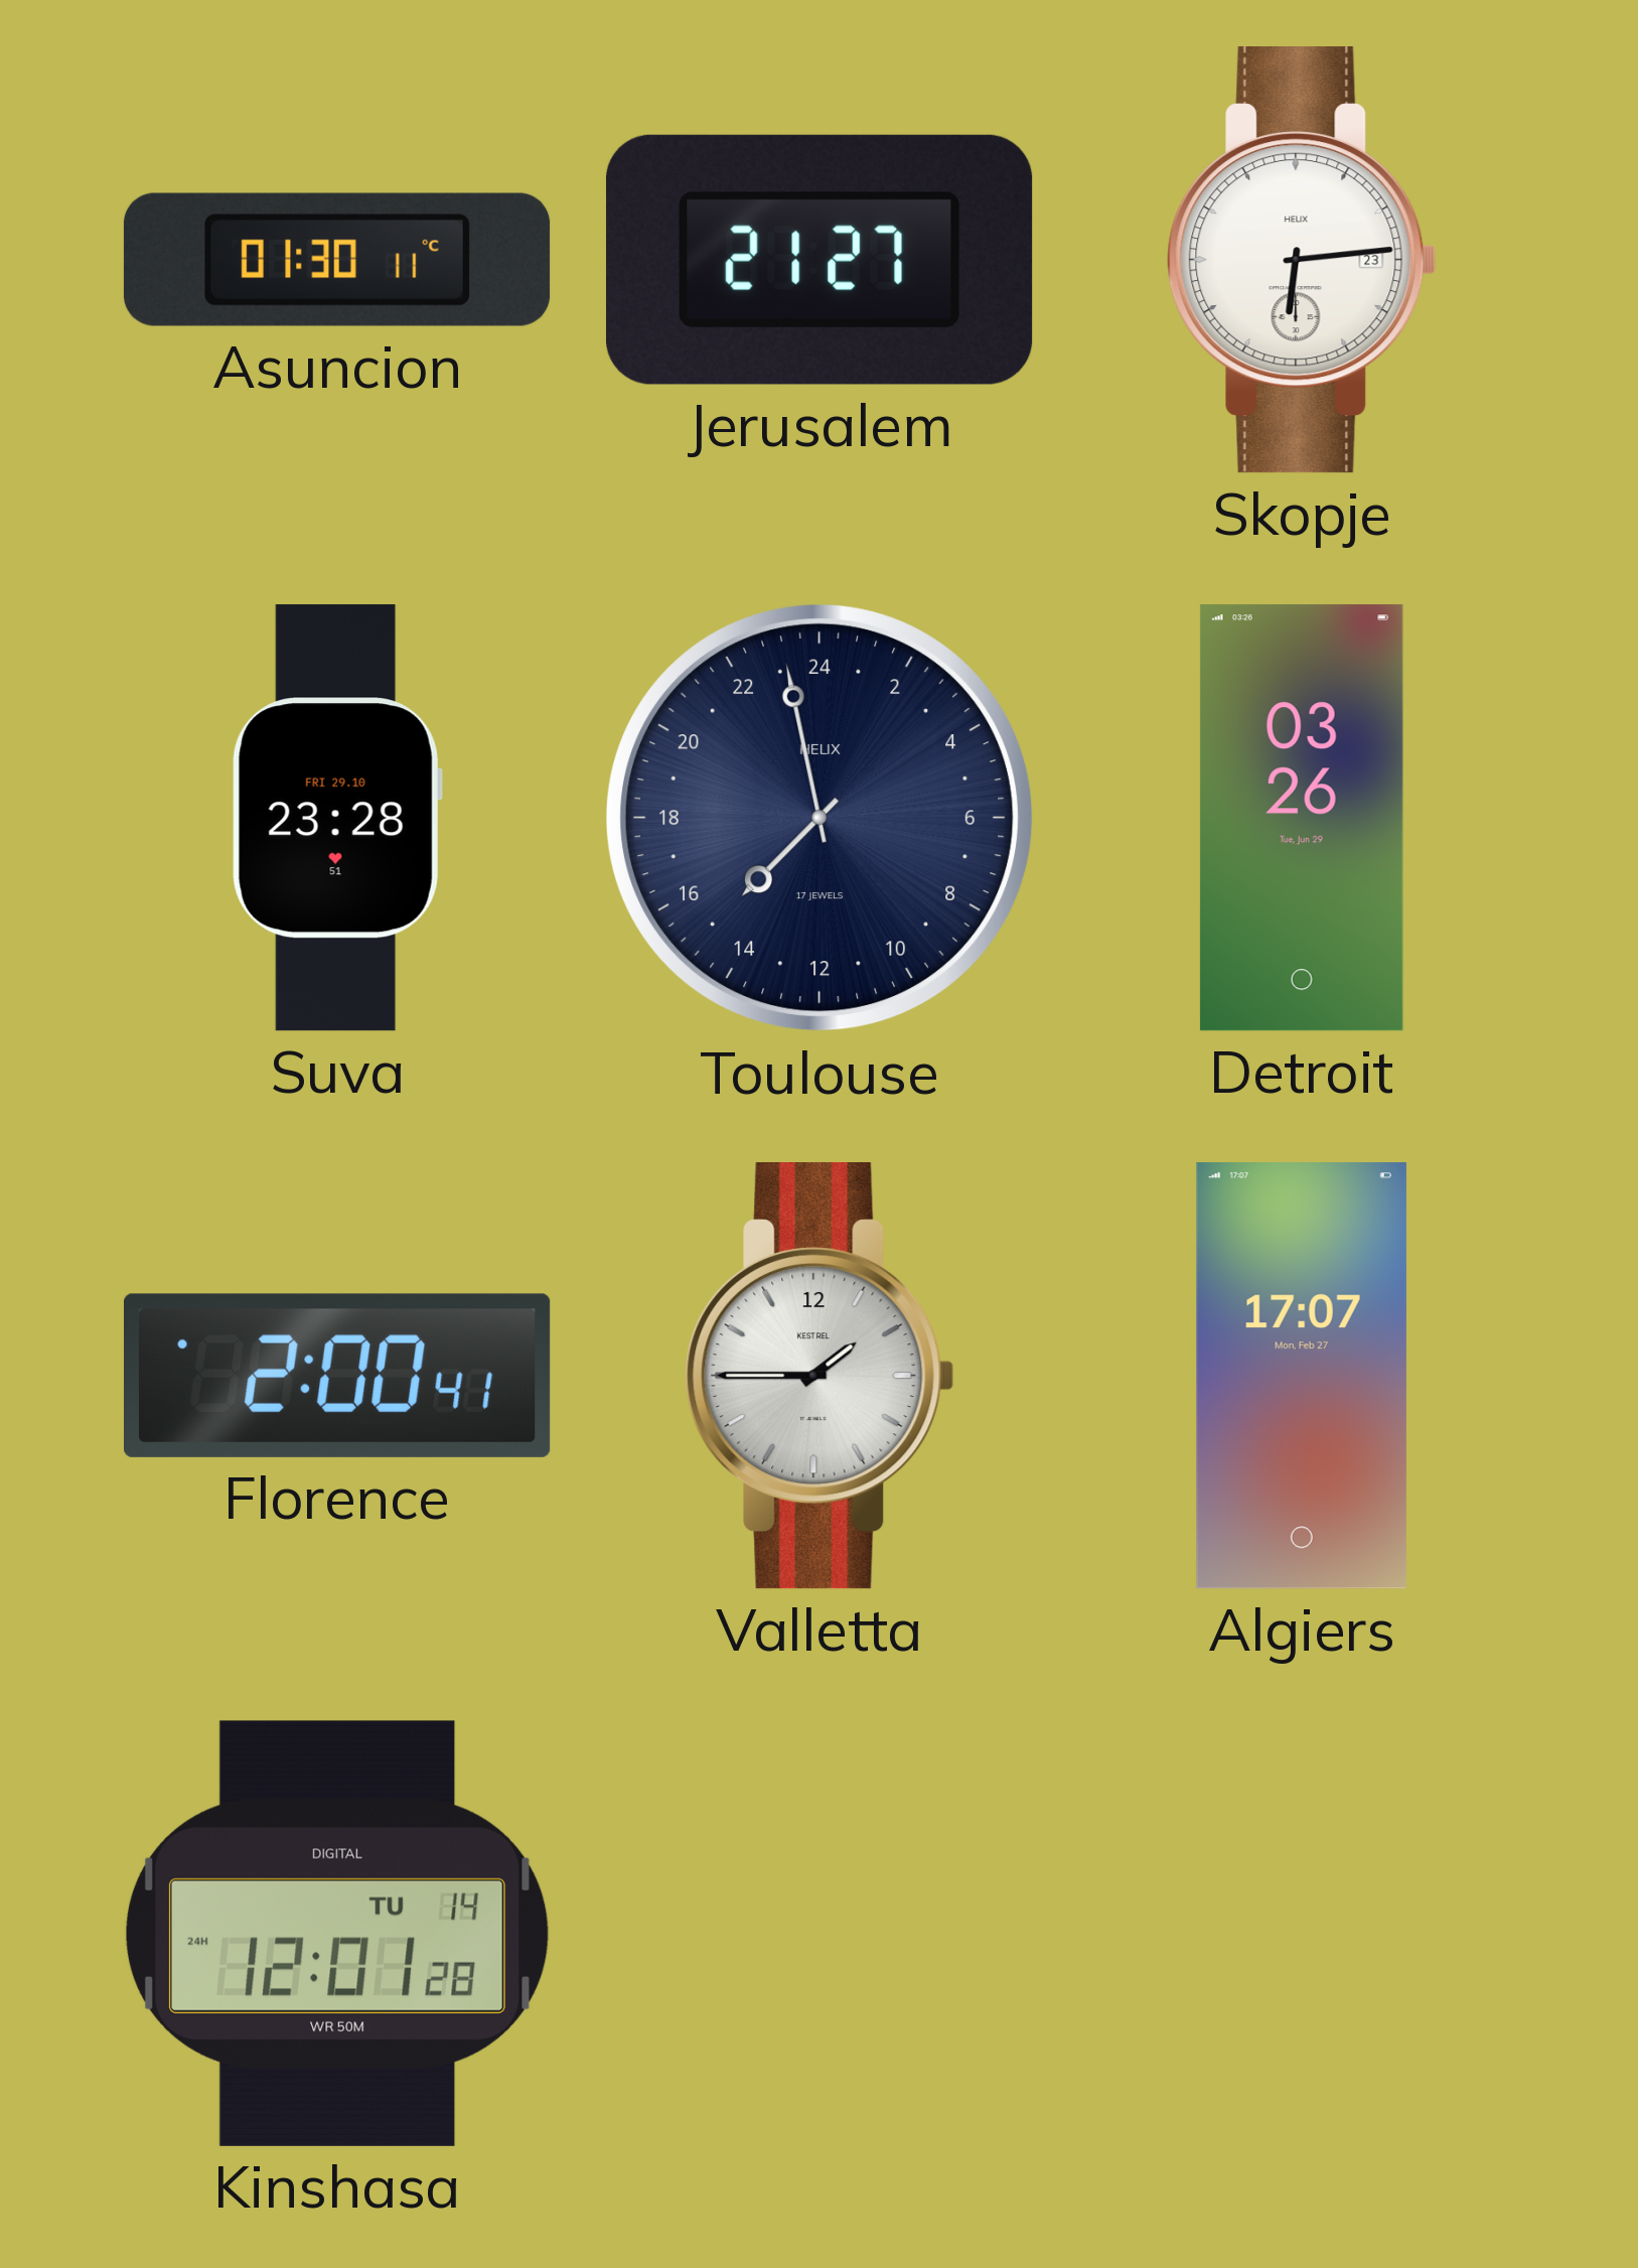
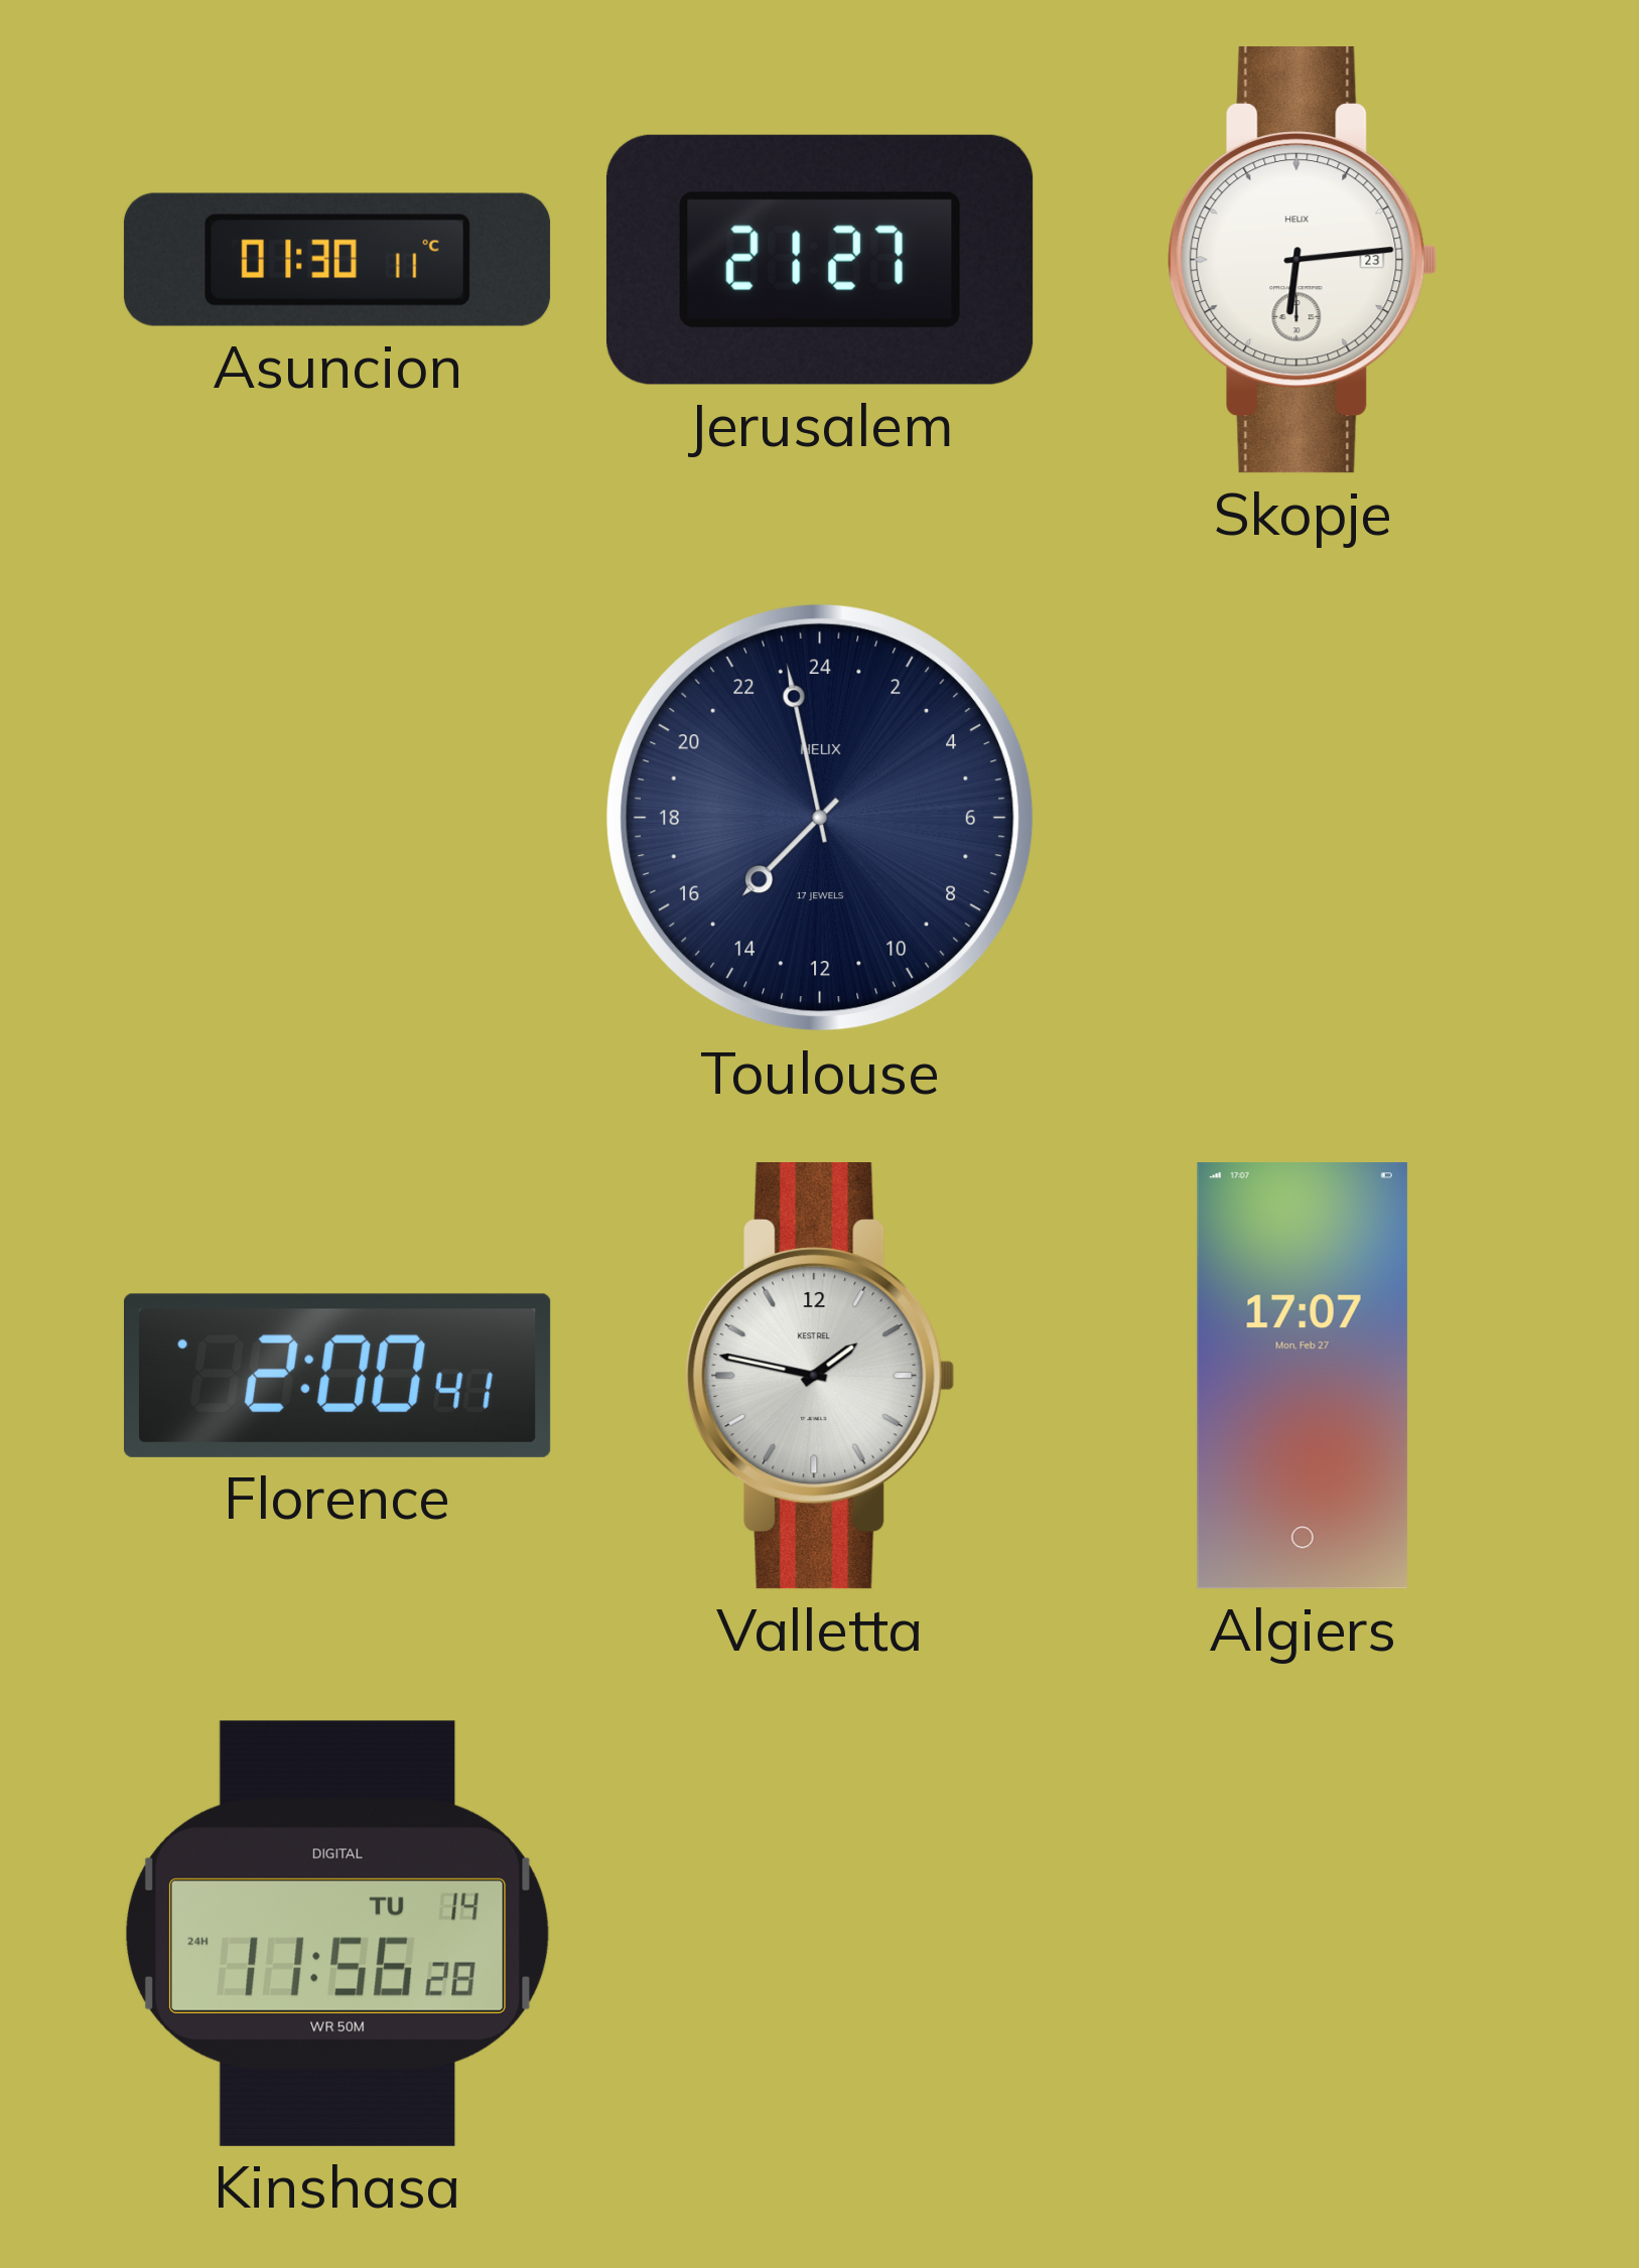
Suva: 23:28 -> none (337, 818)
Detroit: 03:26 -> none (1302, 818)
Valletta: 1:45 -> 1:47 (820, 1377)
Kinshasa: 12:01 -> 11:56 (337, 1934)
